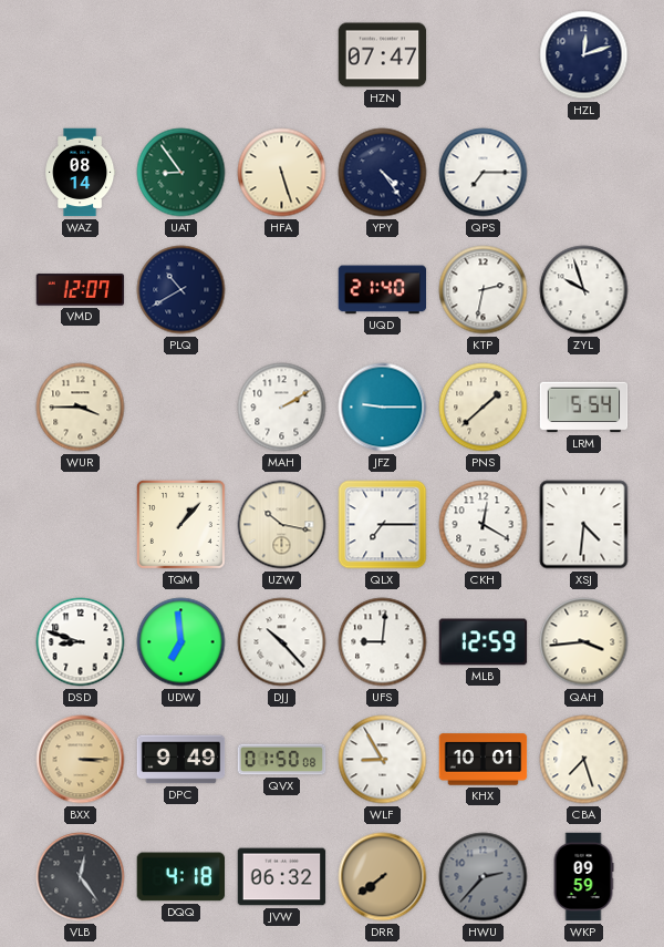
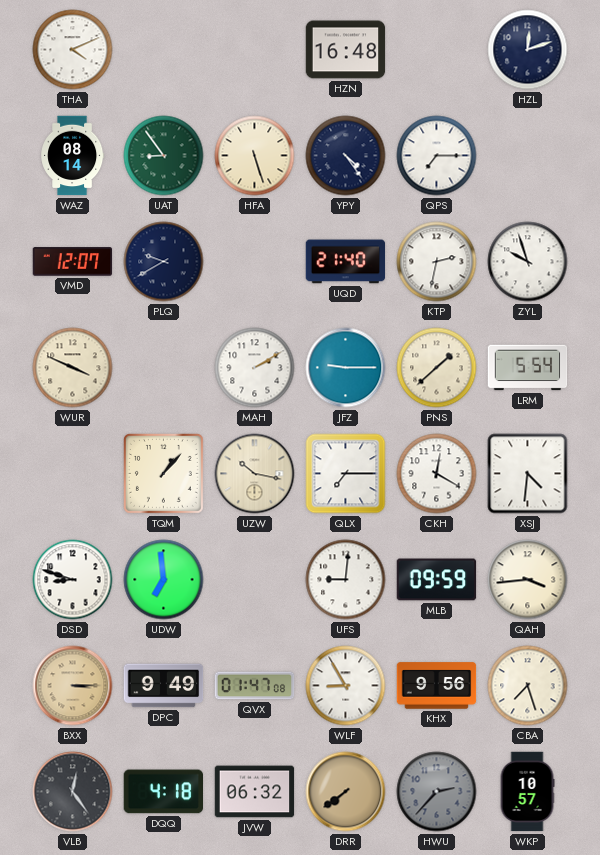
THA: none -> 4:11 (73, 50)
HZN: 07:47 -> 16:48 (346, 50)
PLQ: 10:40 -> 9:40 (164, 262)
WUR: 3:45 -> 3:49 (73, 368)
DJJ: 10:23 -> none (282, 642)
MLB: 12:59 -> 09:59 (437, 580)
QVX: 01:50 -> 01:47 (255, 686)
KHX: 10:01 -> 9:56 (437, 686)
WKP: 09:59 -> 10:57 (527, 792)
